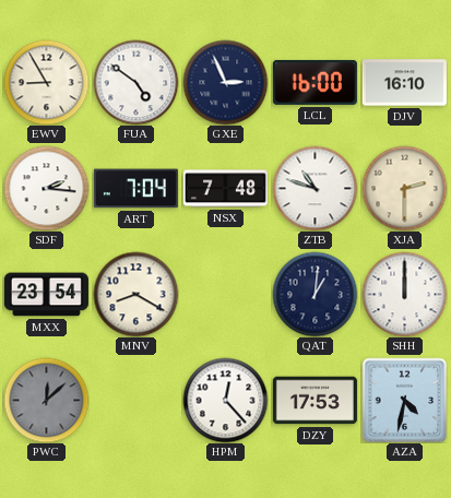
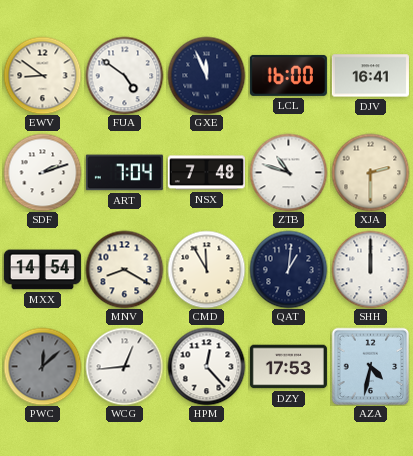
EWV: 8:55 -> 8:51 (42, 75)
GXE: 2:56 -> 11:56 (206, 75)
DJV: 16:10 -> 16:41 (370, 76)
SDF: 2:16 -> 2:12 (42, 172)
MXX: 23:54 -> 14:54 (42, 270)
CMD: none -> 11:55 (206, 269)
WCG: none -> 12:44 (124, 366)
